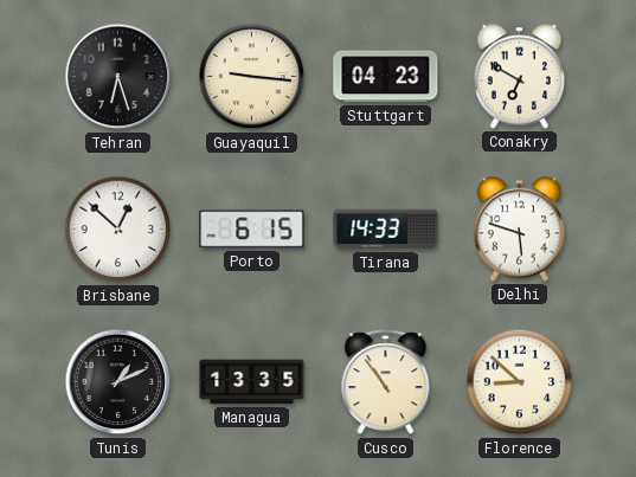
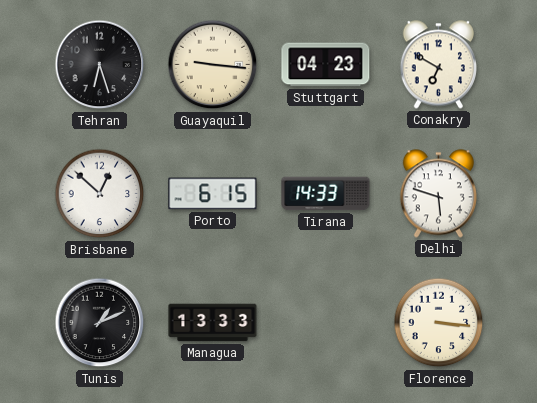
Managua: 13:35 -> 13:33 (213, 323)
Cusco: 10:54 -> none (386, 382)
Florence: 8:52 -> 3:16 (439, 323)
